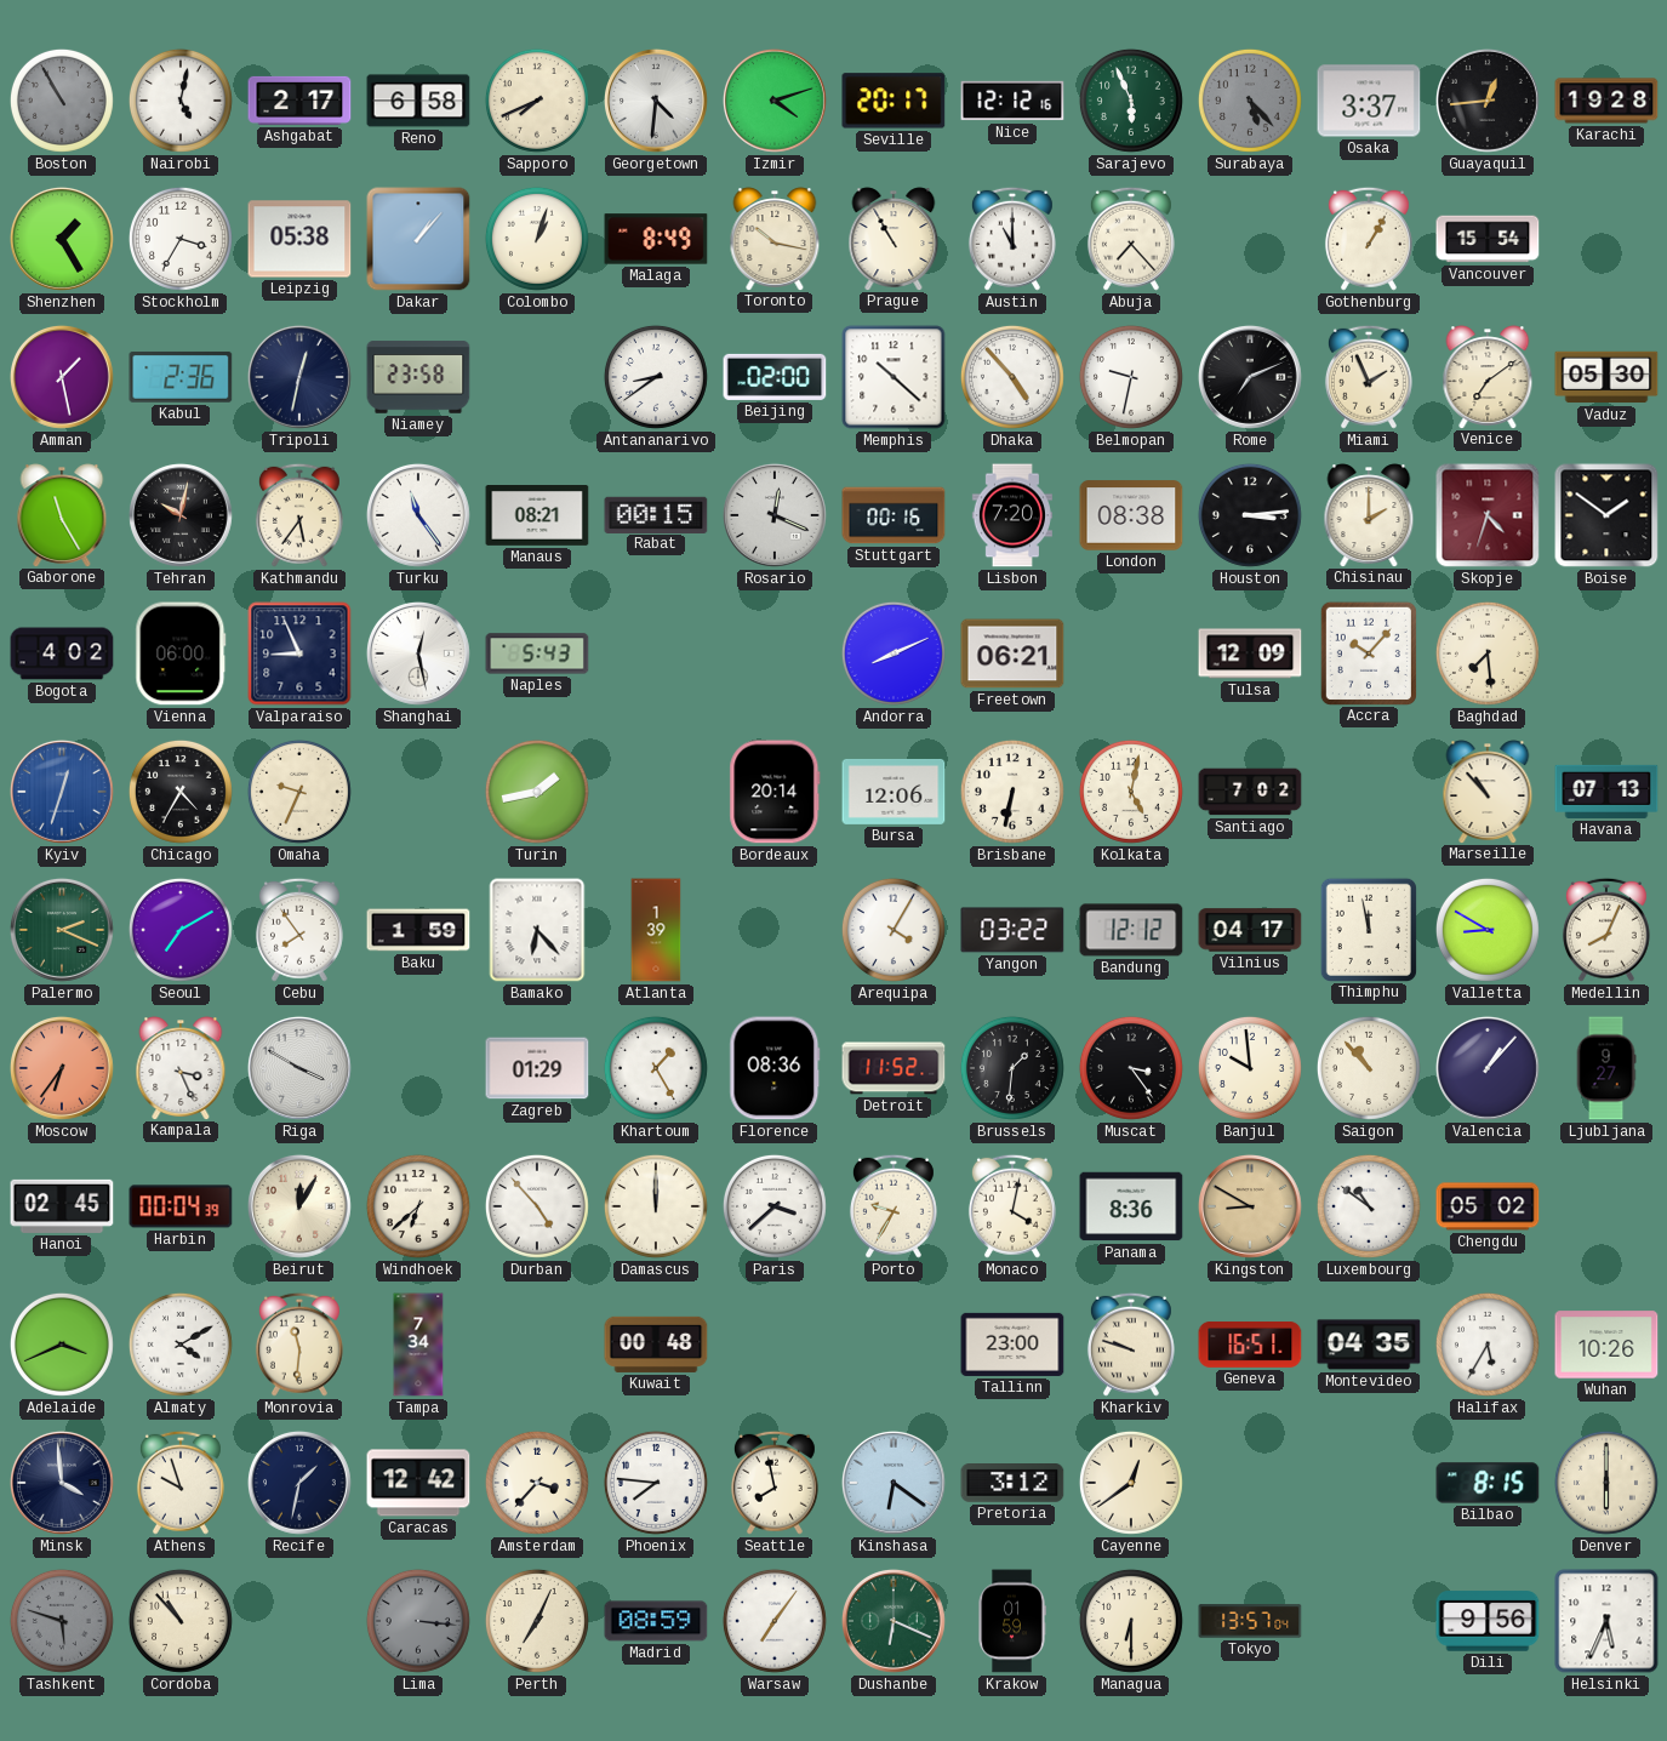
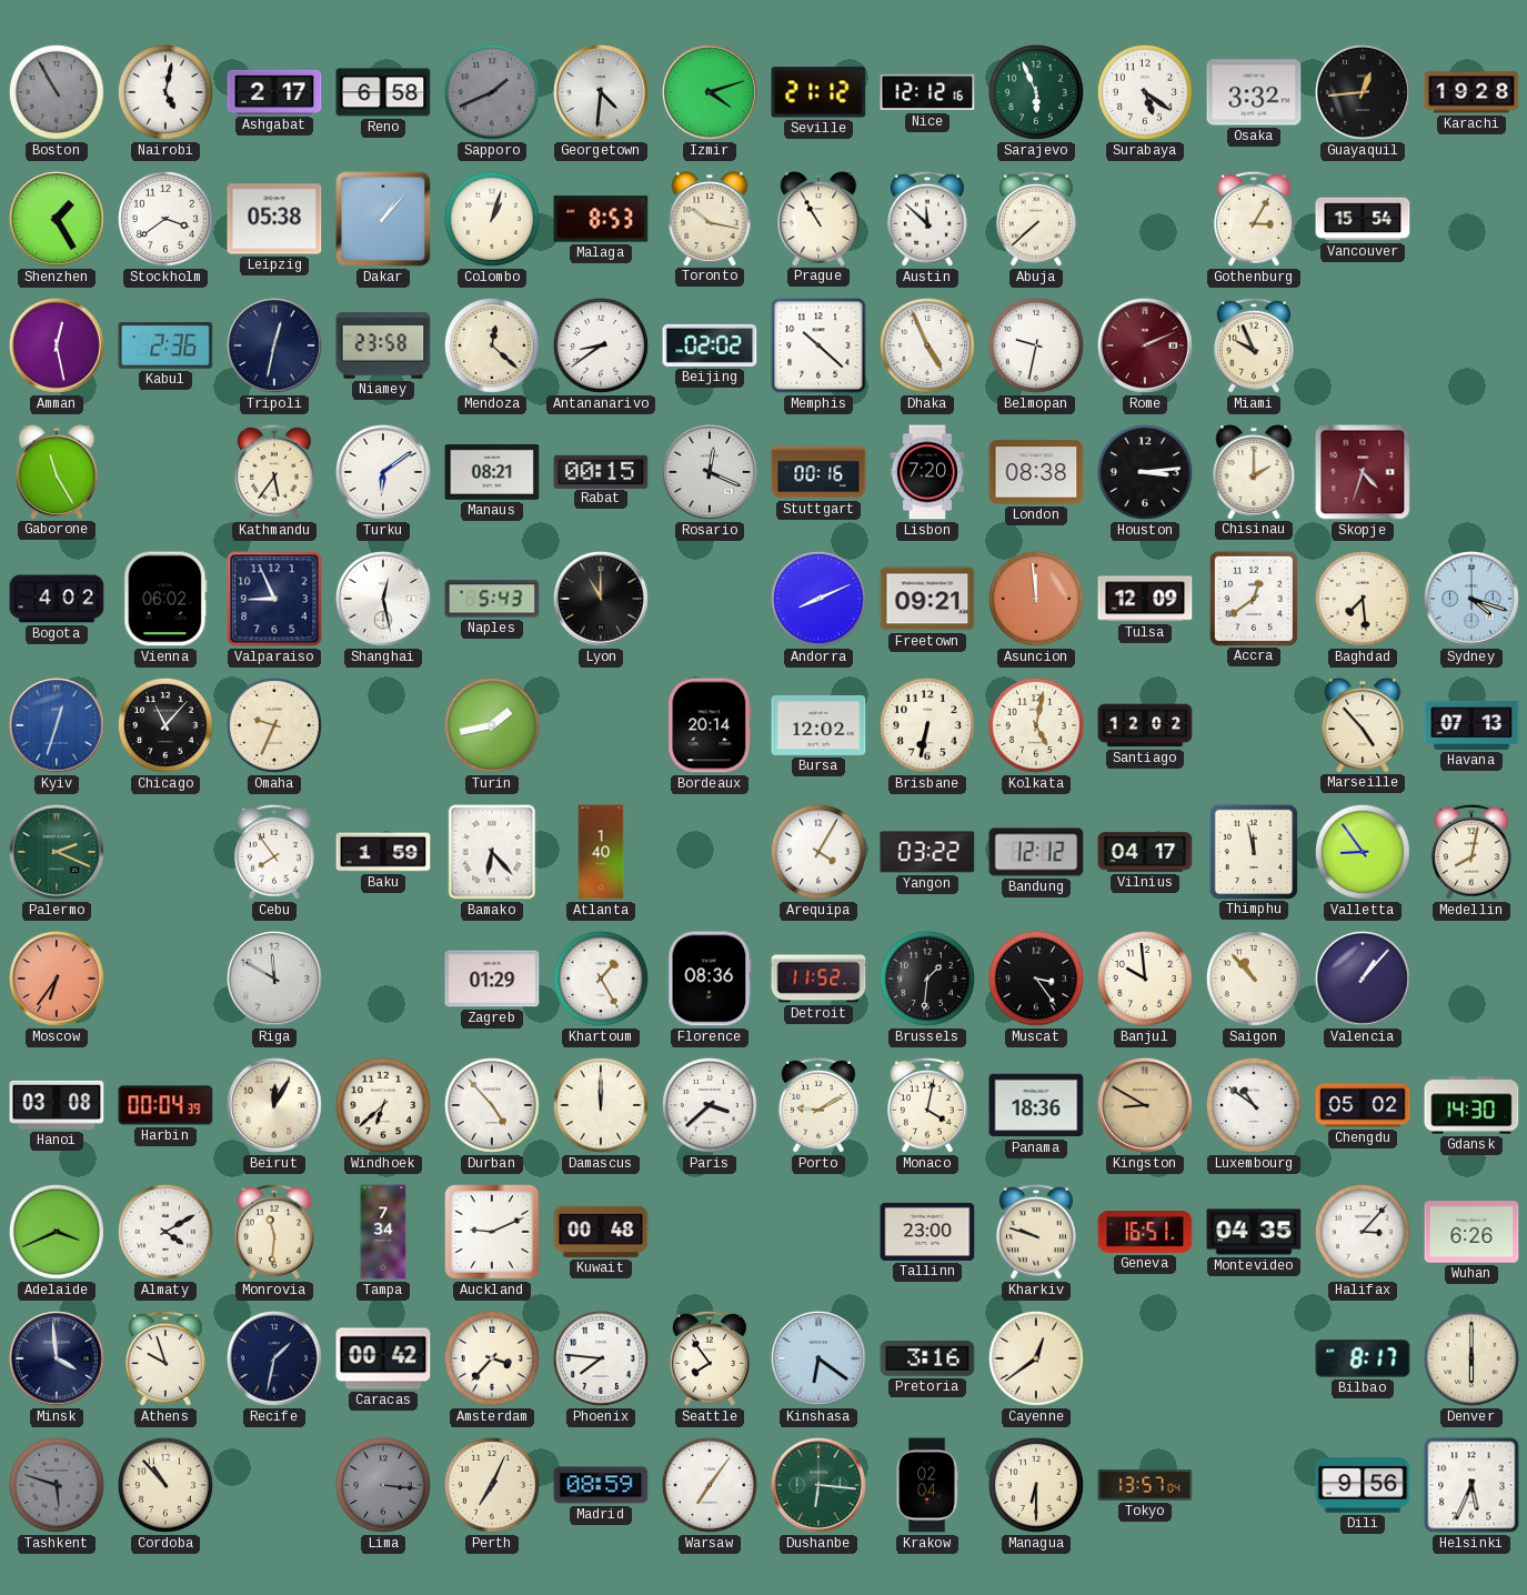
Sapporo: 7:41 -> 1:41 (492, 92)
Sapporo dial: cream -> grey (492, 92)
Seville: 20:17 -> 21:12 (818, 92)
Surabaya: 5:23 -> 5:21 (1145, 92)
Surabaya dial: grey -> white (1145, 92)
Osaka: 3:37 -> 3:32 (1254, 92)
Stockholm: 3:35 -> 3:39 (165, 219)
Malaga: 8:49 -> 8:53 (601, 219)
Austin: 11:00 -> 11:52 (927, 219)
Abuja: 7:23 -> 7:38 (1036, 219)
Gothenburg: 1:05 -> 3:05 (1254, 219)
Amman: 1:28 -> 12:28 (57, 345)
Mendoza: none -> 12:22 (492, 345)
Beijing: 02:00 -> 02:02 (710, 345)
Dhaka: 4:53 -> 4:56 (927, 345)
Rome: 7:11 -> 2:11 (1145, 345)
Rome dial: black -> burgundy (1145, 345)
Miami: 1:56 -> 9:56 (1254, 345)
Venice: 7:09 -> none (1488, 377)
Vaduz: 05:30 -> none (1606, 377)
Tehran: 10:02 -> none (181, 515)
Turku: 11:24 -> 6:09 (383, 472)
Boise: 1:51 -> none (1606, 515)
Vienna: 06:00 -> 06:02 (165, 599)
Lyon: none -> 11:00 (601, 599)
Freetown: 06:21 -> 09:21 (927, 599)
Asuncion: none -> 11:59 (1036, 599)
Accra: 10:07 -> 12:39 (1253, 598)
Sydney: none -> 4:18 (1471, 599)
Chicago: 4:35 -> 11:07 (165, 725)
Bursa: 12:06 -> 12:02 (818, 725)
Santiago: 7:02 -> 12:02 (1145, 725)
Marseille: 10:53 -> 4:53 (1363, 725)
Seoul: 7:10 -> none (181, 930)
Atlanta: 1:39 -> 1:40 (601, 852)
Valletta: 8:50 -> 8:54 (1363, 852)
Medellin: 8:04 -> 8:02 (1471, 852)
Kampala: 3:26 -> none (181, 1068)
Riga: 3:50 -> 11:50 (274, 979)
Ljubljana: 9:27 -> none (1606, 1068)
Hanoi: 02:45 -> 03:08 (57, 1105)
Porto: 9:35 -> 9:10 (818, 1105)
Panama: 8:36 -> 18:36 (1036, 1105)
Gdansk: none -> 14:30 (1471, 1105)
Auckland: none -> 9:11 (493, 1233)
Halifax: 5:35 -> 3:07 (1363, 1232)
Wuhan: 10:26 -> 6:26 (1471, 1232)
Caracas: 12:42 -> 00:42 (383, 1358)
Seattle: 7:58 -> 7:54 (710, 1358)
Pretoria: 3:12 -> 3:16 (927, 1360)
Bilbao: 8:15 -> 8:17 (1363, 1358)
Dushanbe: 6:19 -> 6:16 (818, 1485)
Krakow: 01:59 -> 02:04 (927, 1485)
